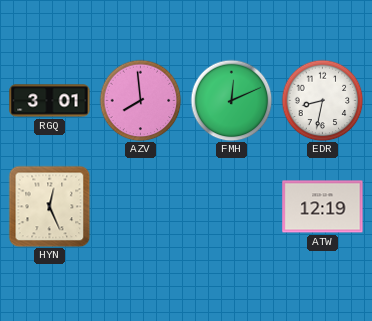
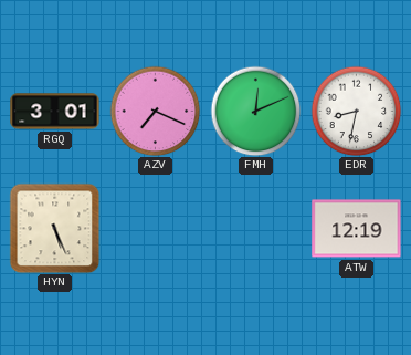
AZV: 7:59 -> 7:19 (155, 111)
HYN: 12:26 -> 5:26 (54, 228)
